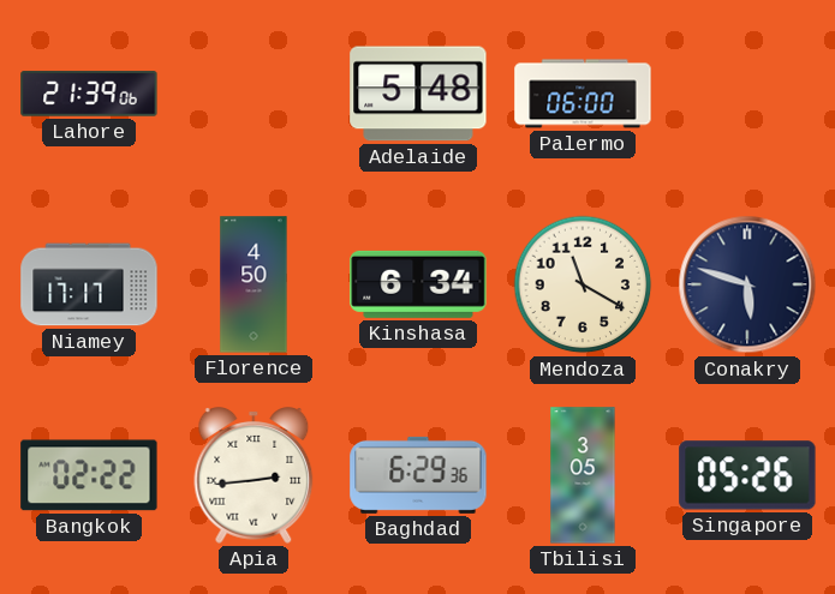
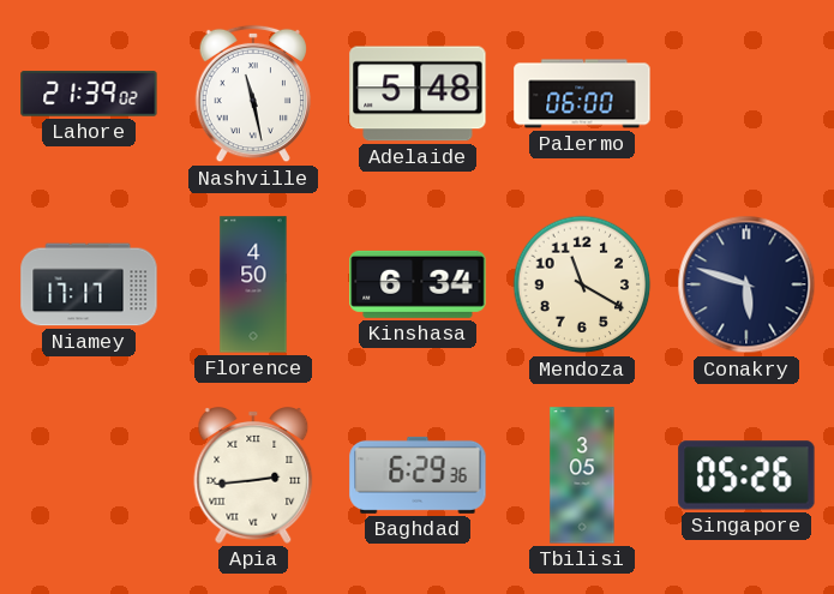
Lahore: 21:39:06 -> 21:39:02 (89, 94)
Nashville: none -> 11:28 (252, 94)
Bangkok: 02:22 -> none (89, 475)
